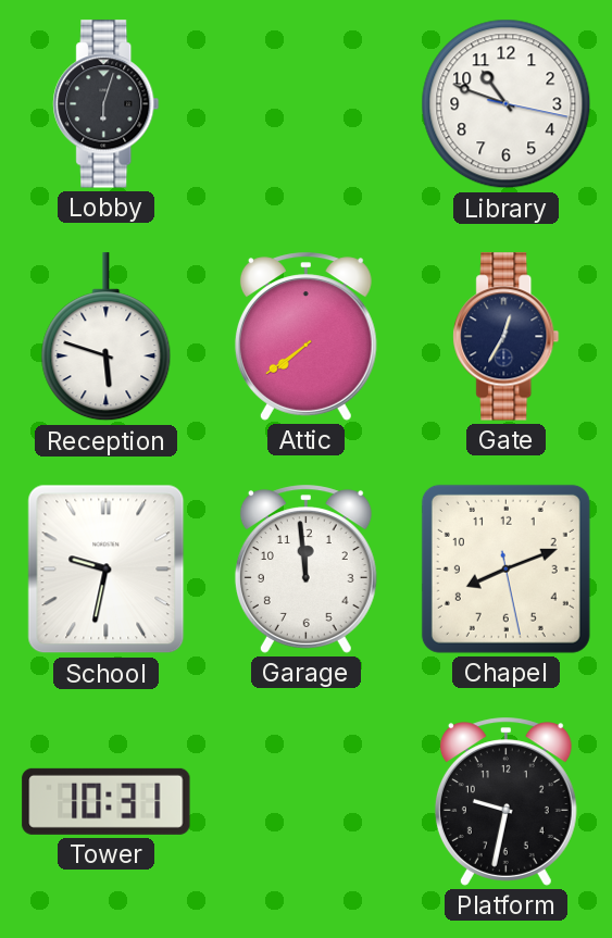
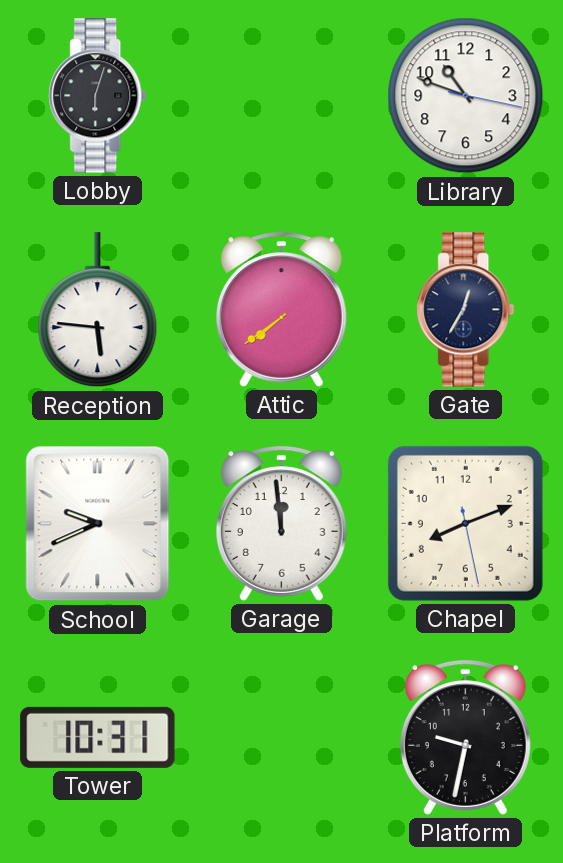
Reception: 5:48 -> 5:46 (98, 310)
School: 9:32 -> 9:41 (98, 524)
